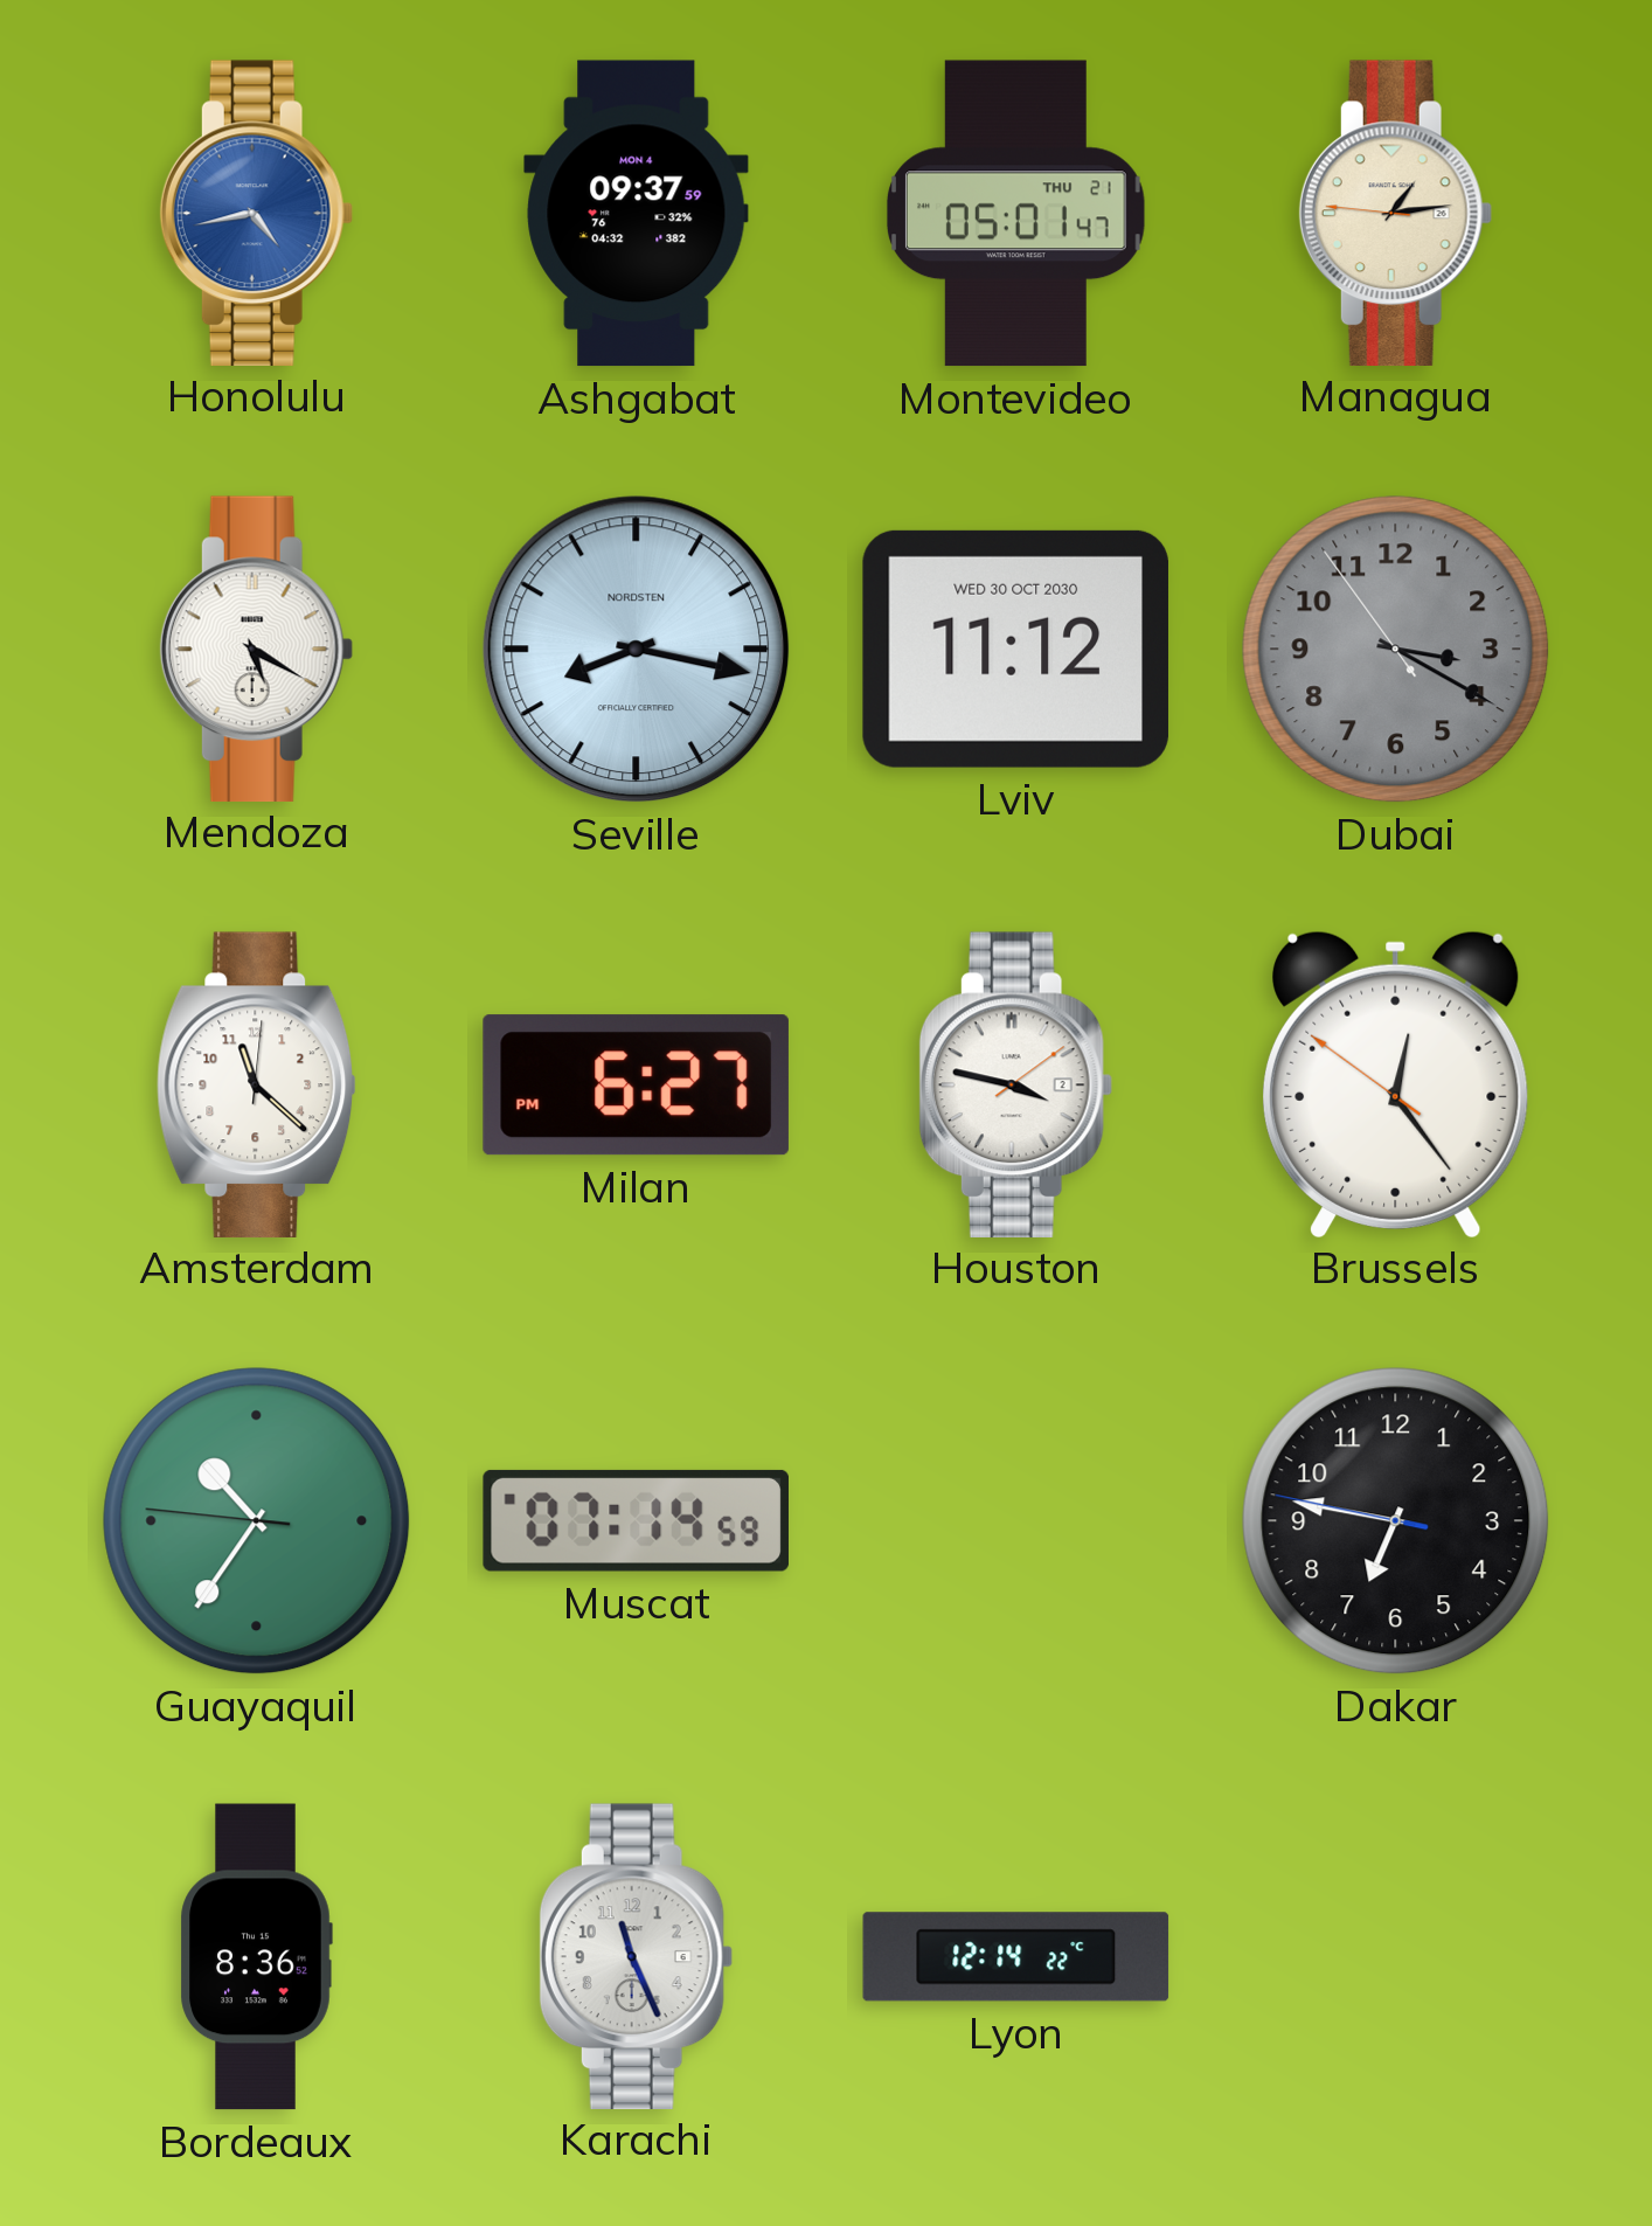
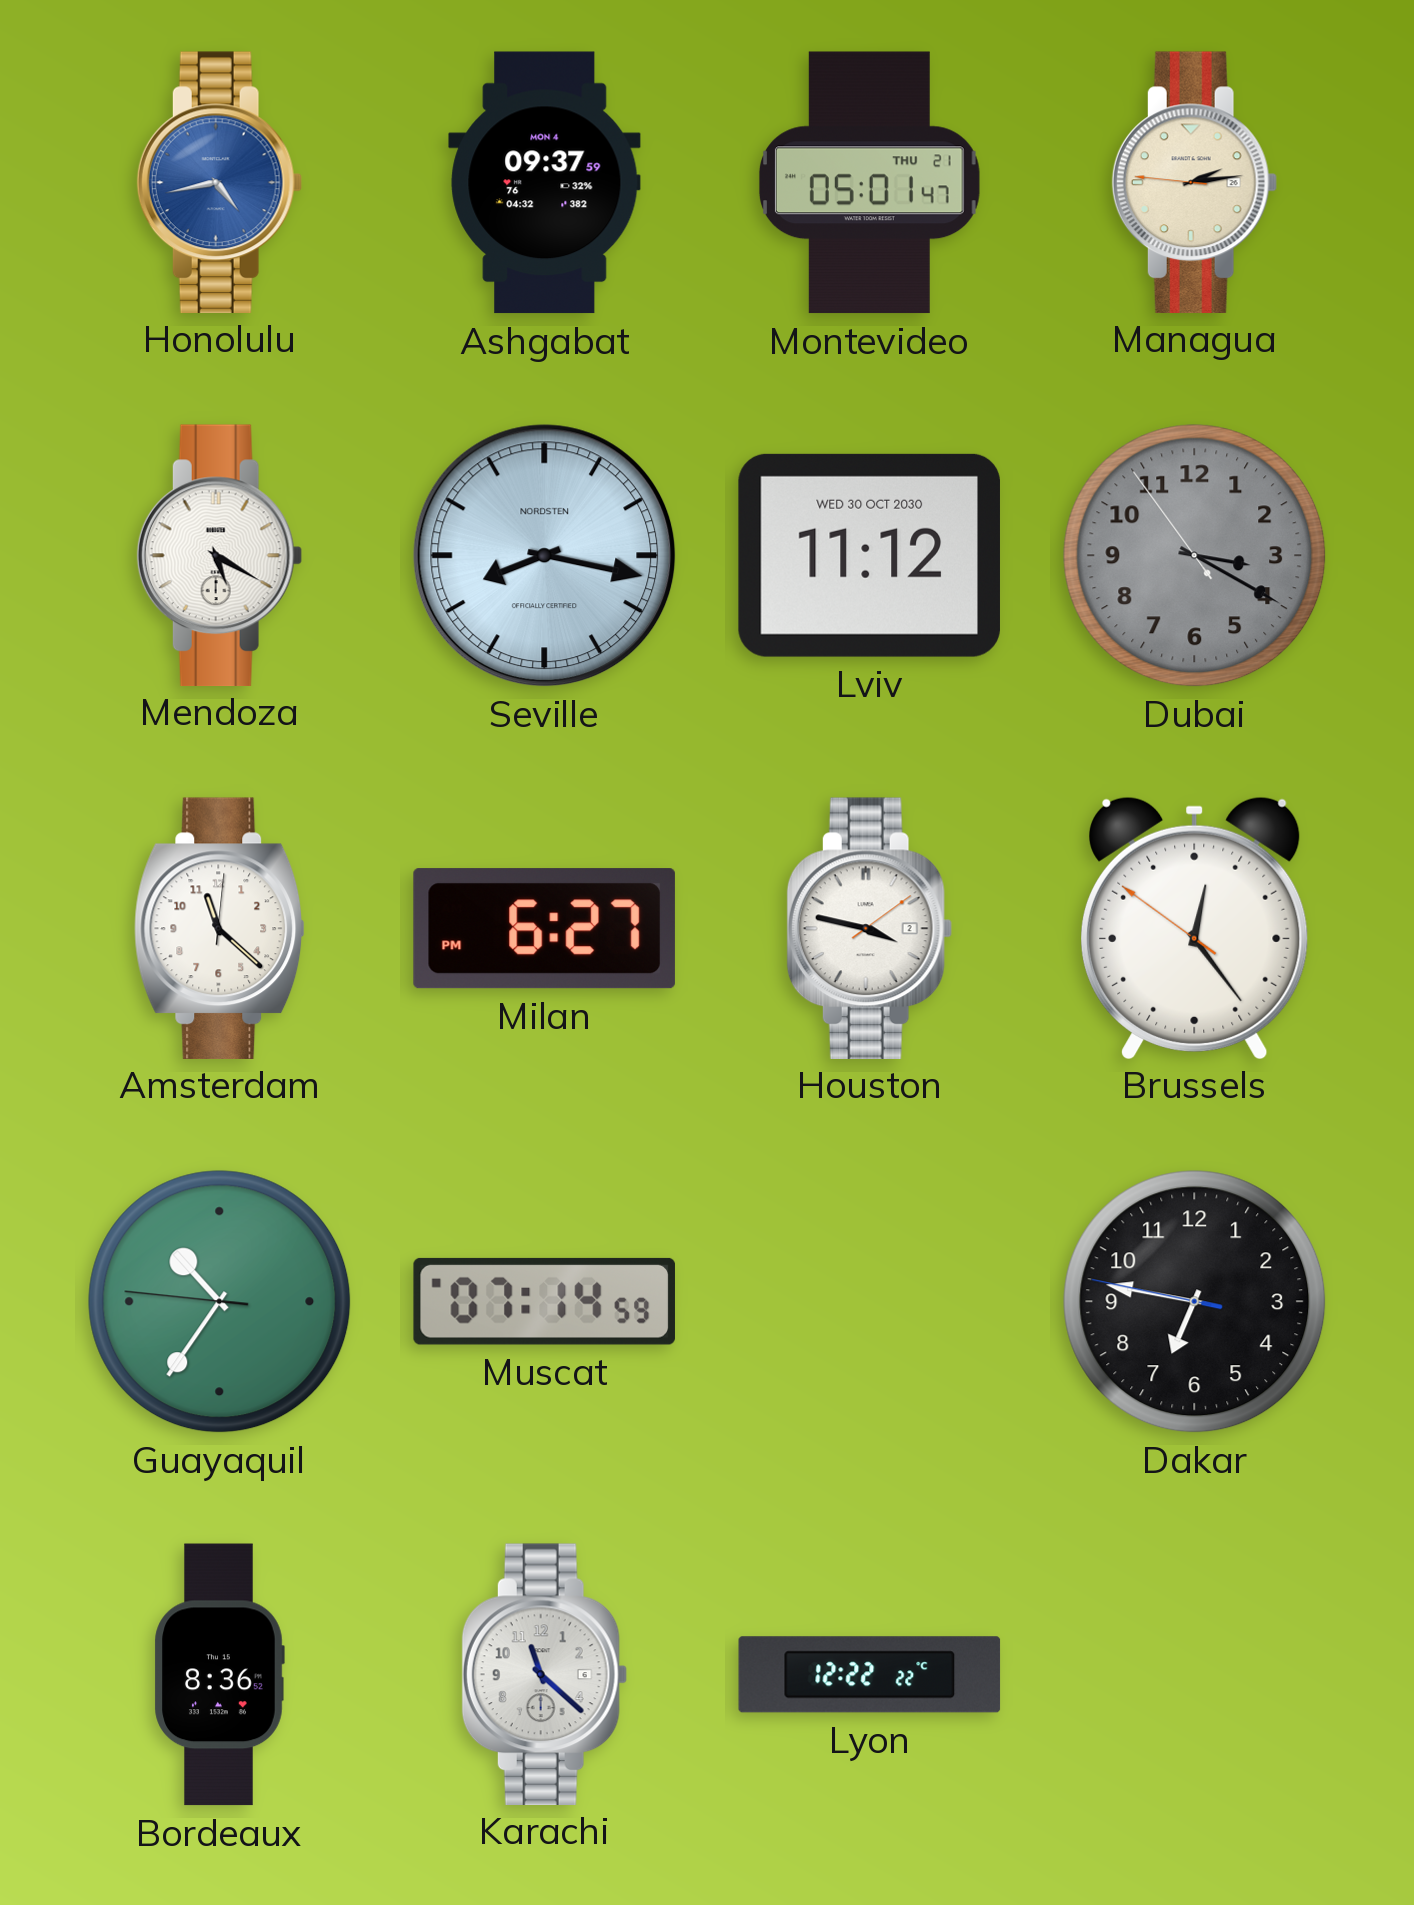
Managua: 1:13 -> 2:13 (1194, 182)
Karachi: 11:26 -> 11:22 (544, 1674)
Lyon: 12:14 -> 12:22 (870, 1675)
